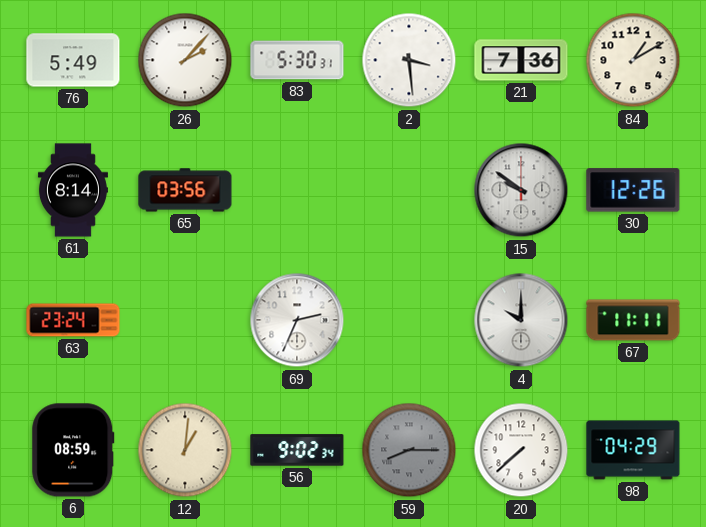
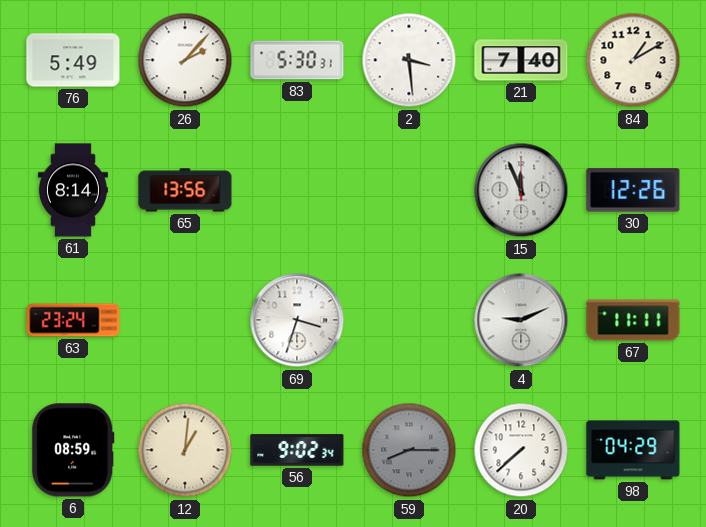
21: 7:36 -> 7:40 (521, 60)
65: 03:56 -> 13:56 (185, 190)
15: 9:51 -> 11:56 (521, 190)
69: 2:34 -> 3:33 (297, 320)
4: 10:00 -> 9:11 (521, 320)
